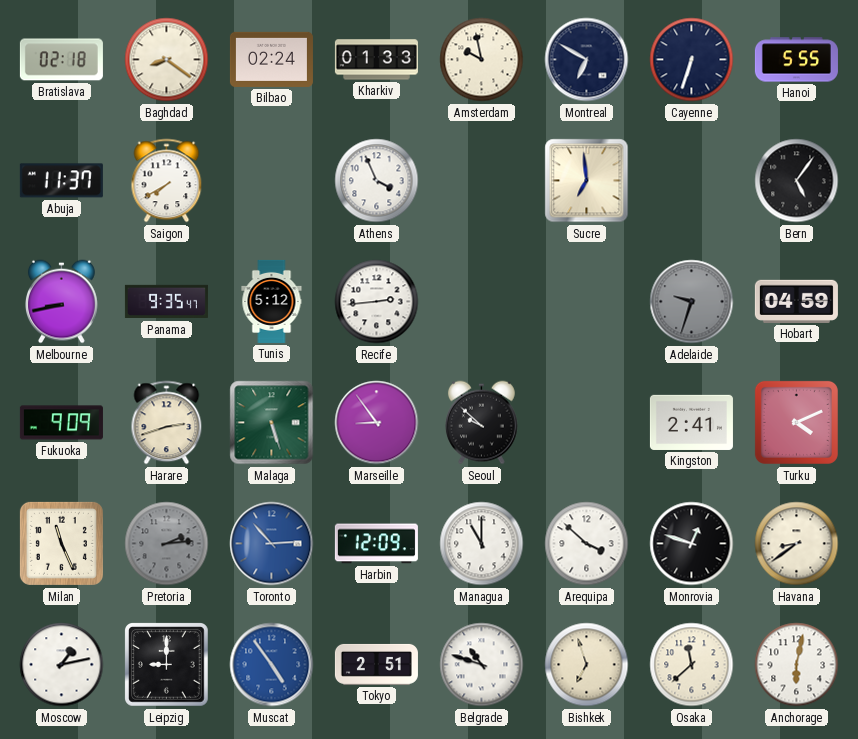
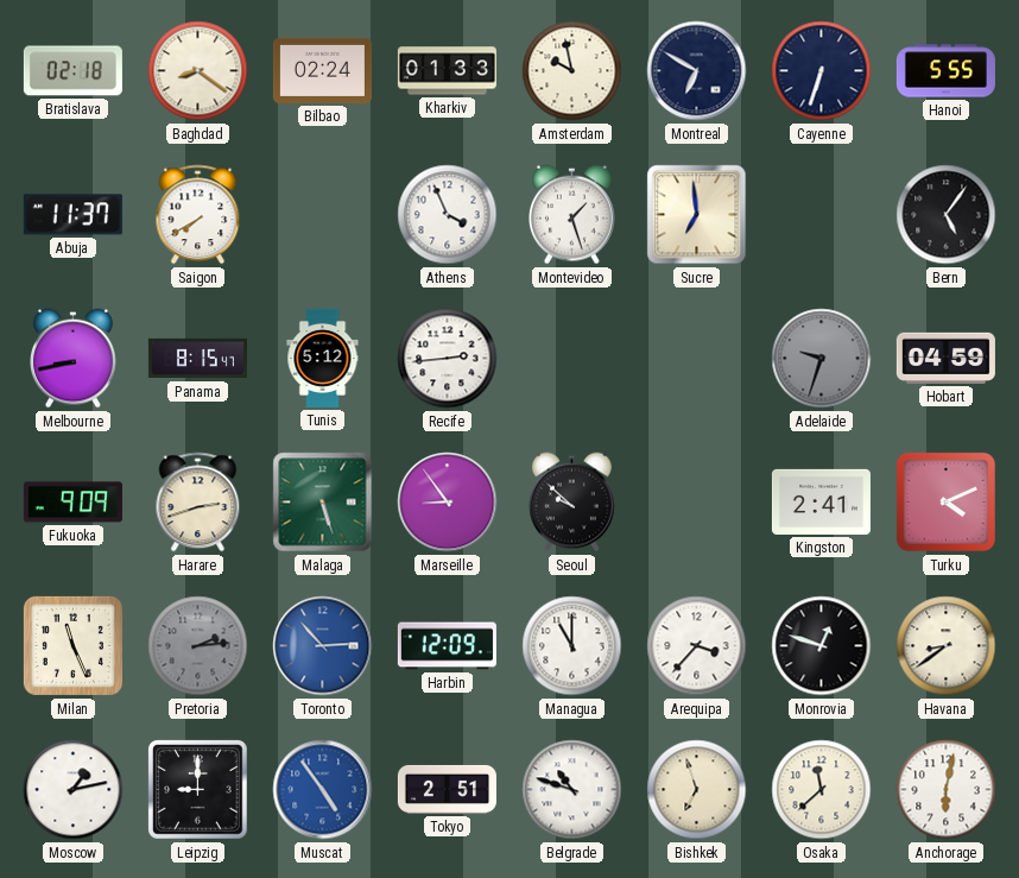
Montevideo: none -> 1:27 (572, 215)
Panama: 9:35 -> 8:15 (197, 359)
Arequipa: 3:52 -> 3:37 (697, 646)
